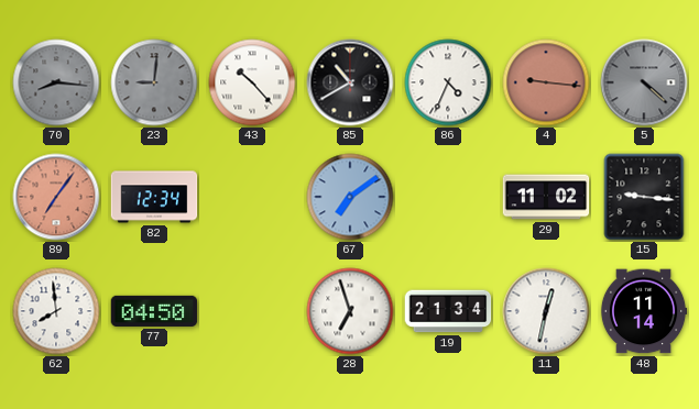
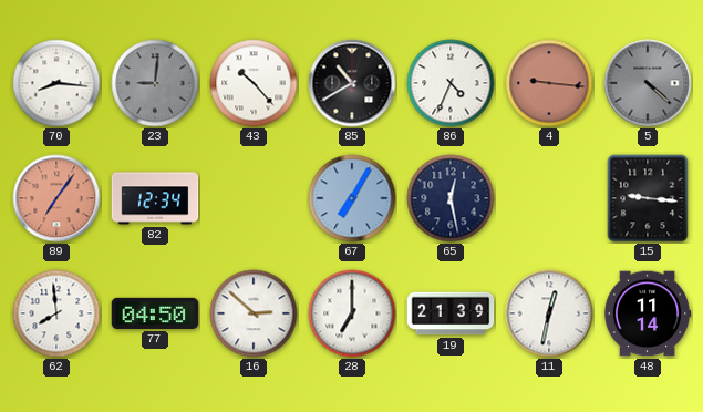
70 dial: grey -> white (56, 83)
67: 7:09 -> 7:05 (352, 198)
65: none -> 12:28 (451, 198)
29: 11:02 -> none (546, 197)
16: none -> 2:52 (254, 313)
28: 6:57 -> 7:00 (352, 313)
19: 21:34 -> 21:39 (451, 313)
